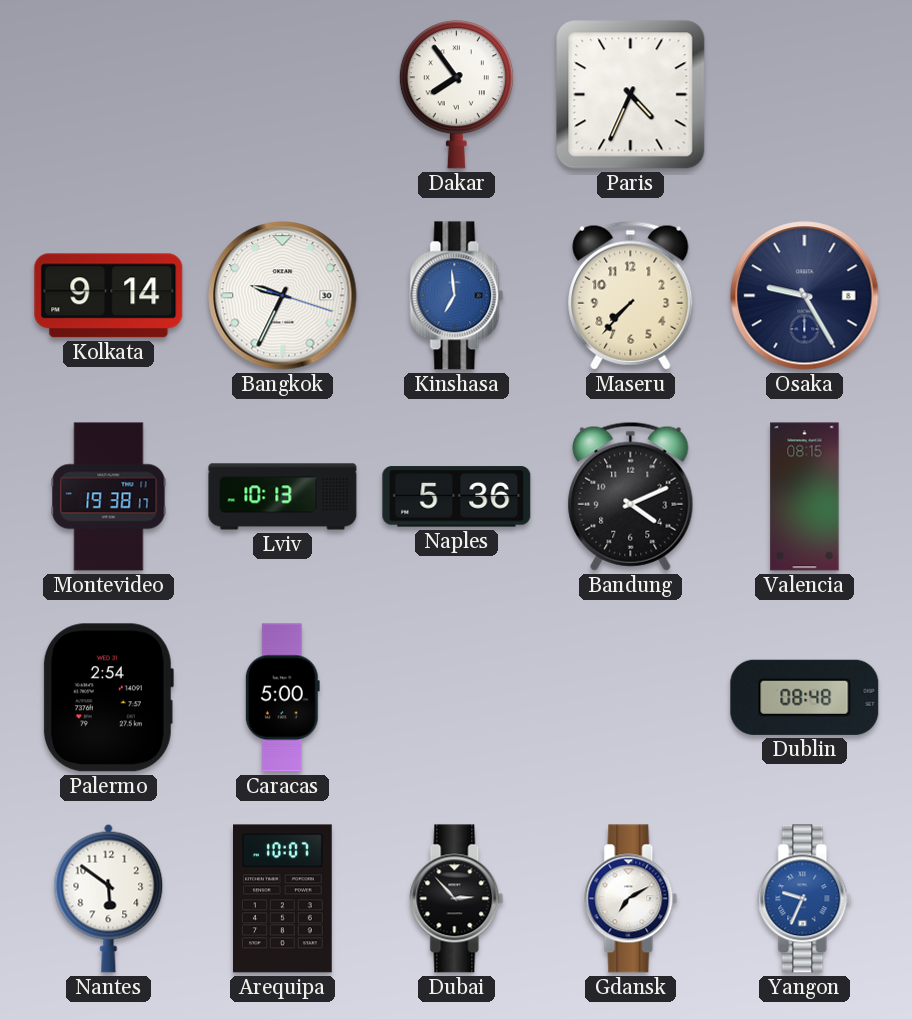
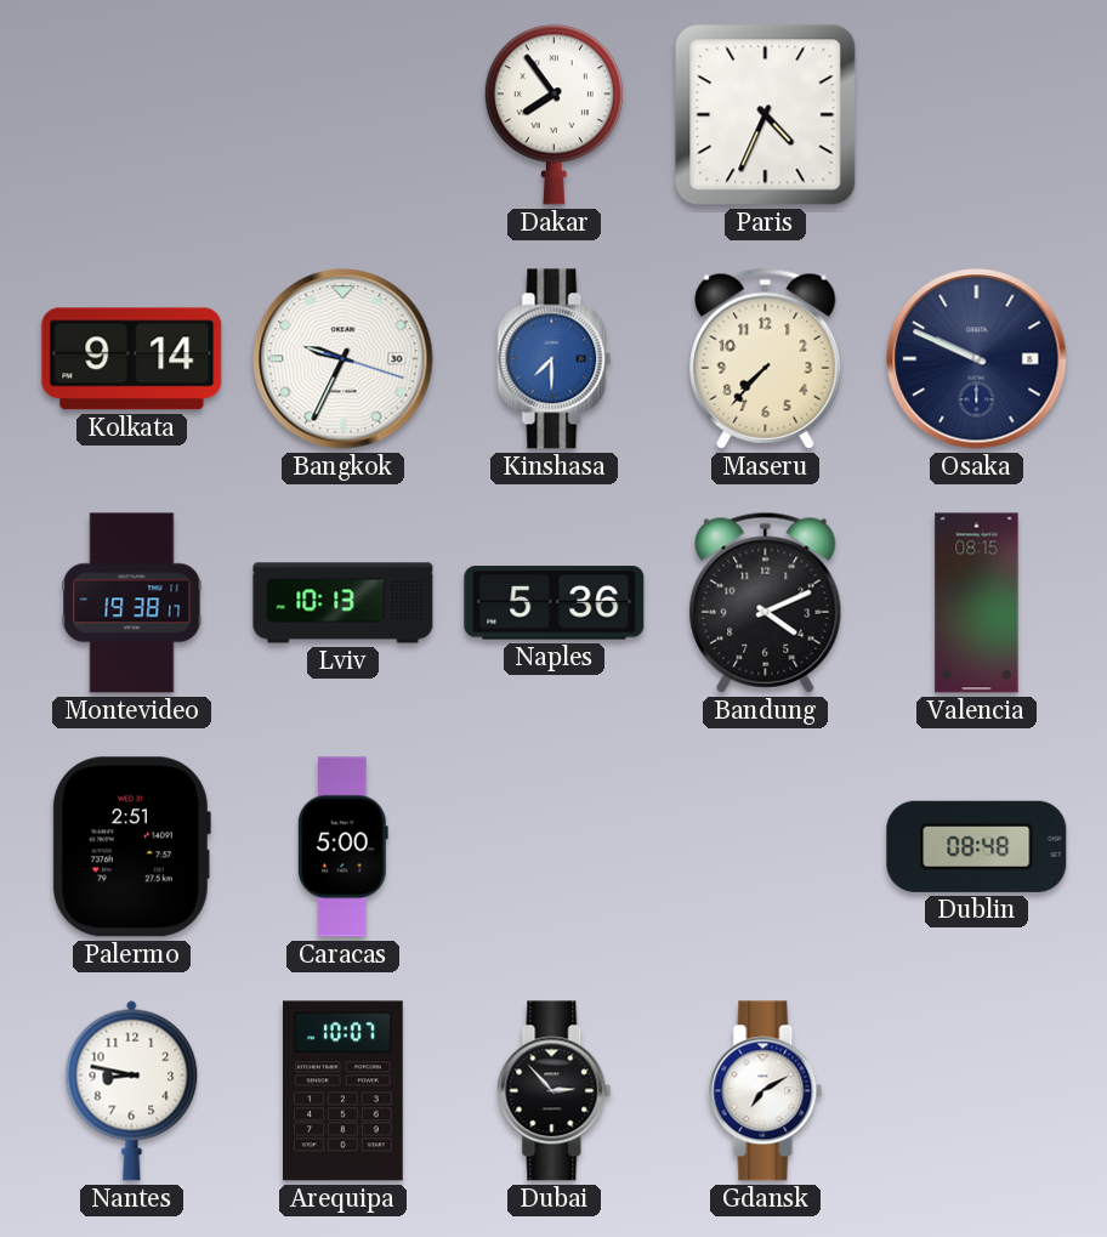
Kinshasa: 6:59 -> 7:30 (555, 359)
Osaka: 9:25 -> 9:49 (977, 359)
Palermo: 2:54 -> 2:51 (131, 847)
Nantes: 5:51 -> 8:47 (132, 1090)
Yangon: 9:34 -> none (805, 899)
